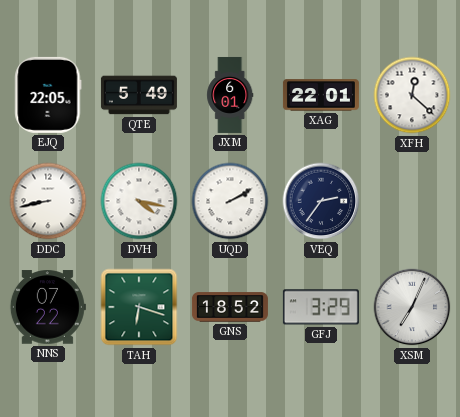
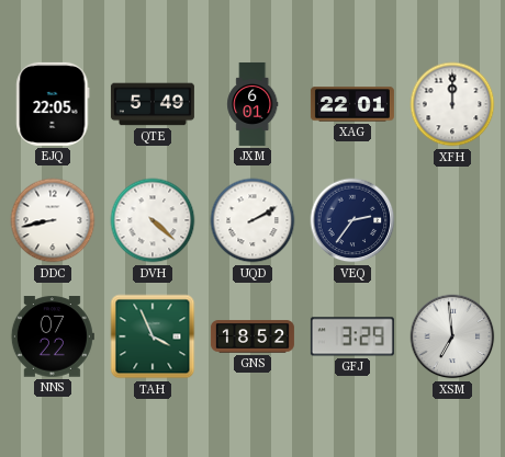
XFH: 12:22 -> 12:00 (452, 104)
DVH: 4:17 -> 4:22 (153, 220)
TAH: 6:18 -> 3:56 (153, 336)
XSM: 7:04 -> 6:59 (452, 336)
